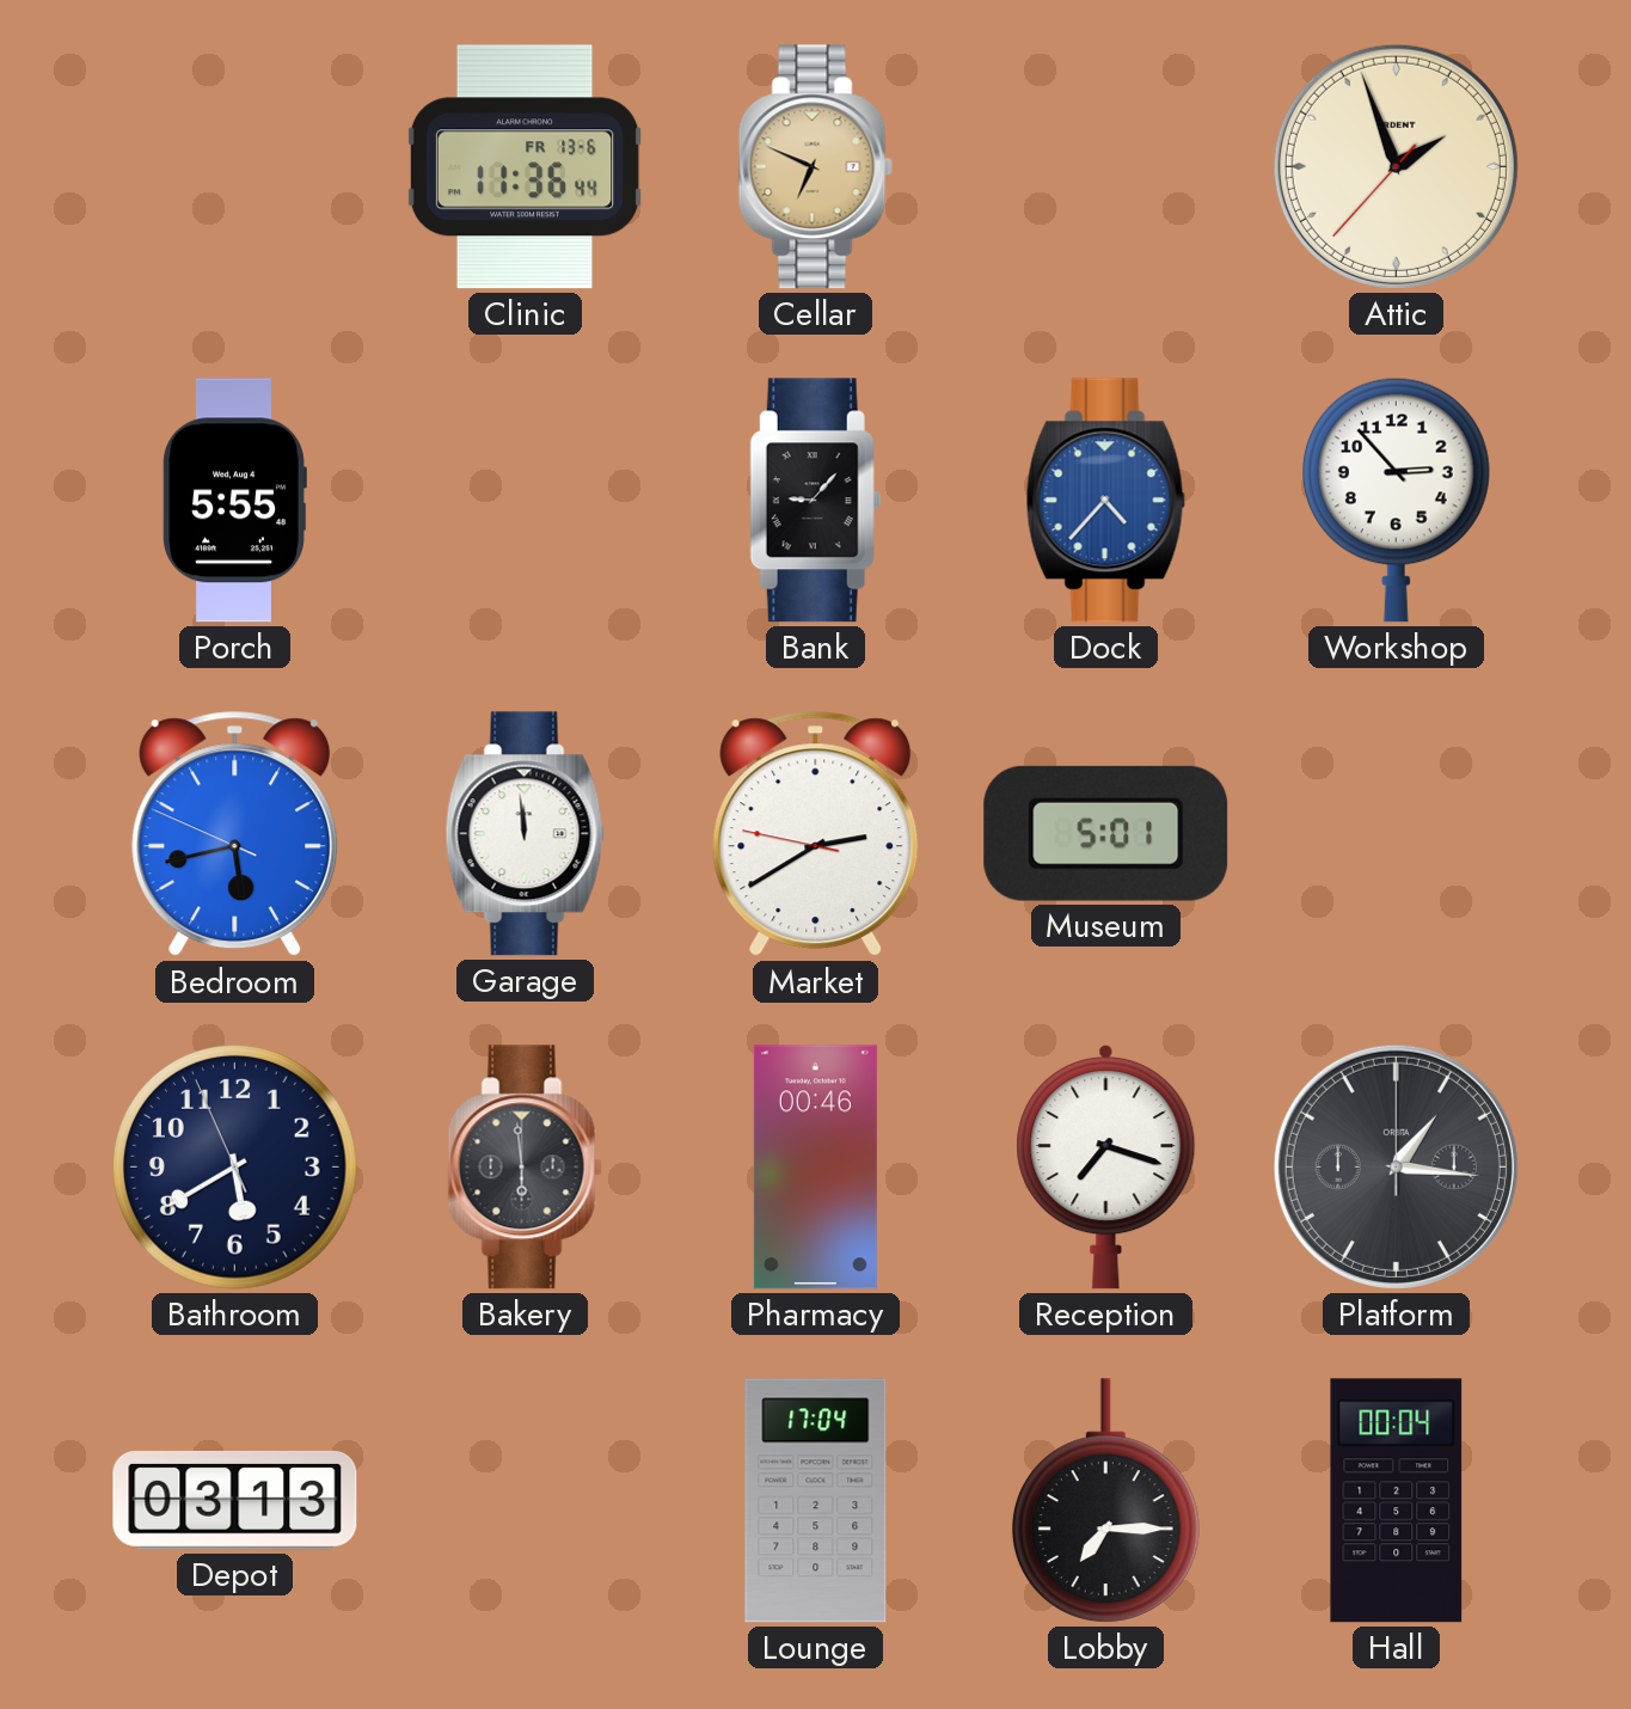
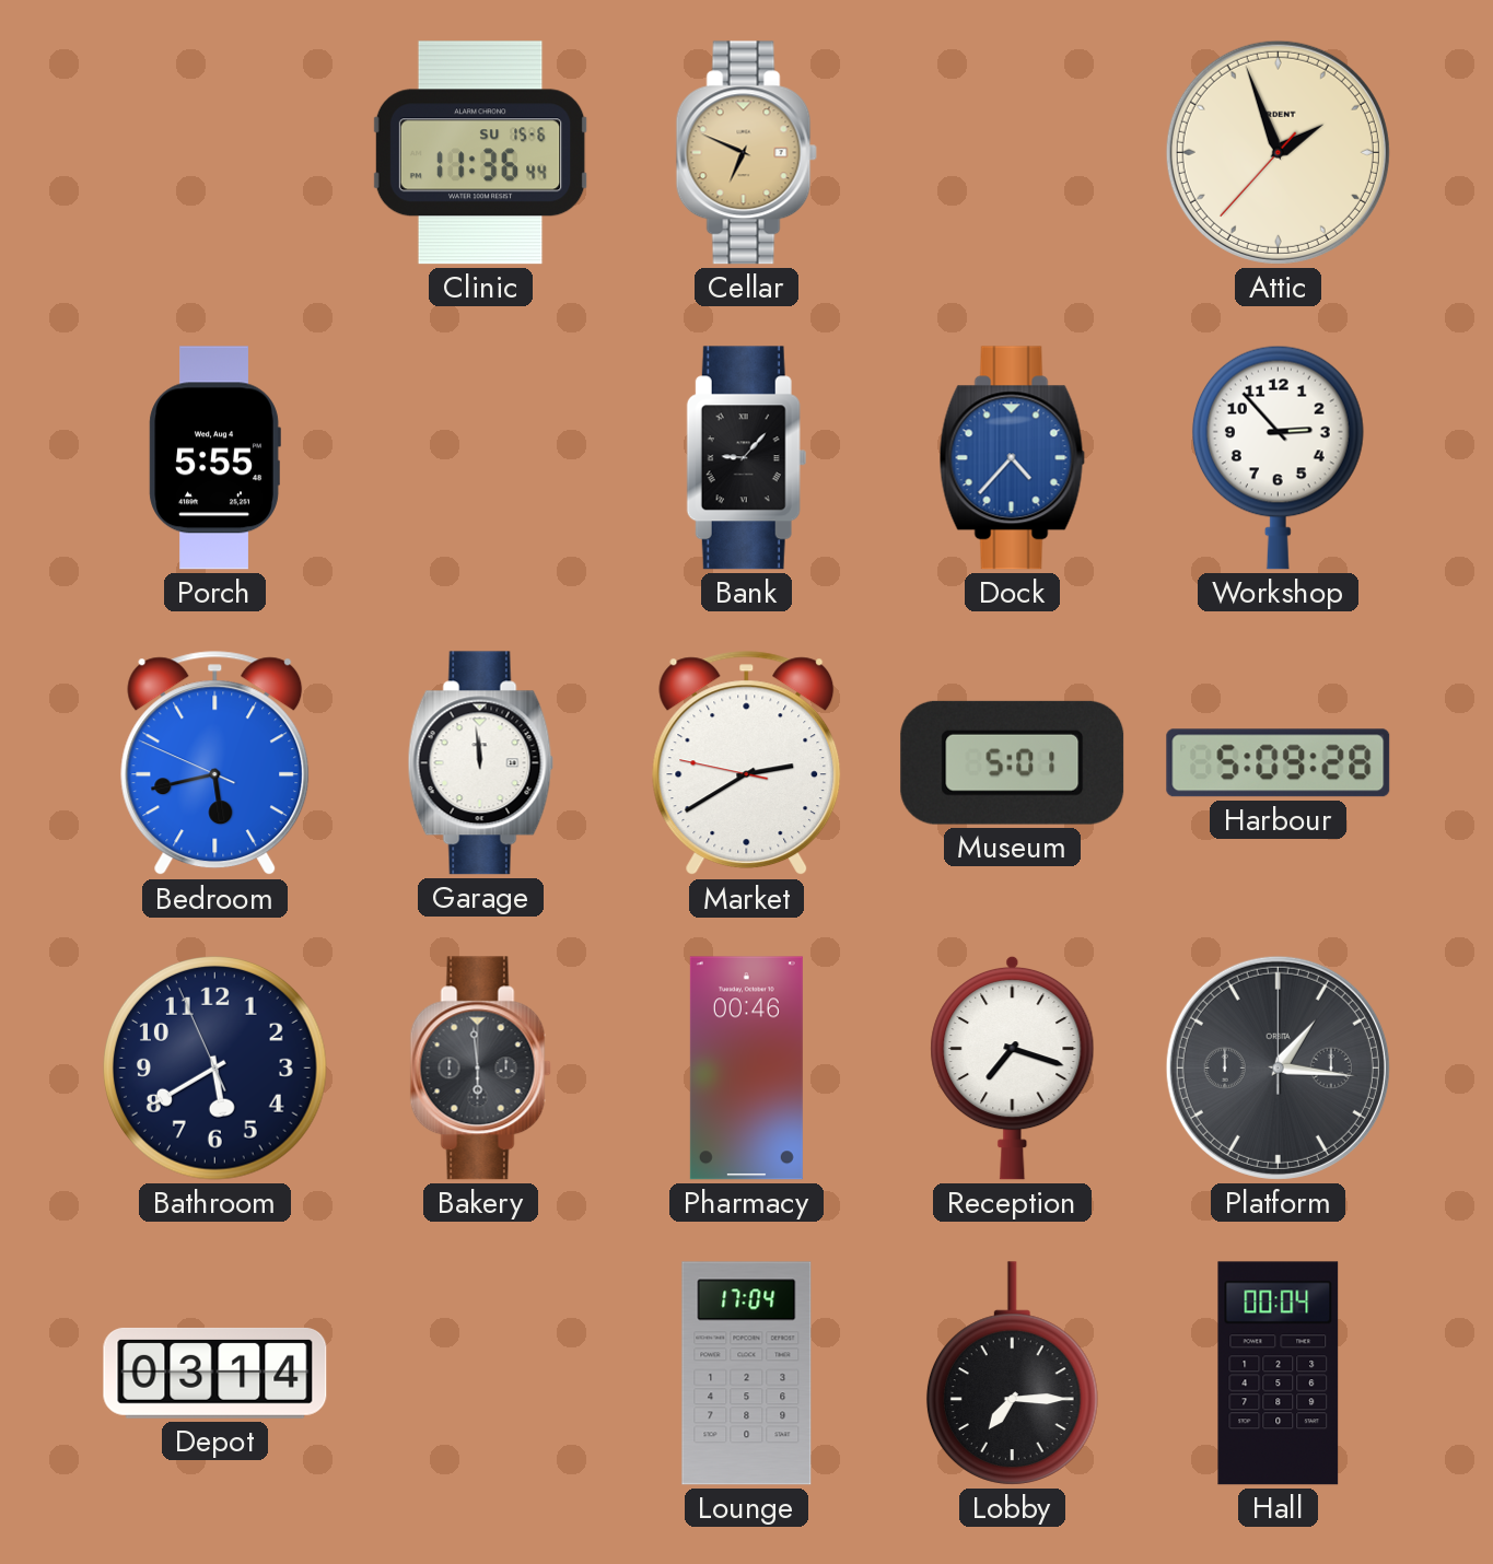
Clinic date: FR 13-6 -> SU 15-6 (480, 153)
Harbour: none -> 5:09 (1279, 763)
Depot: 03:13 -> 03:14 (215, 1373)
